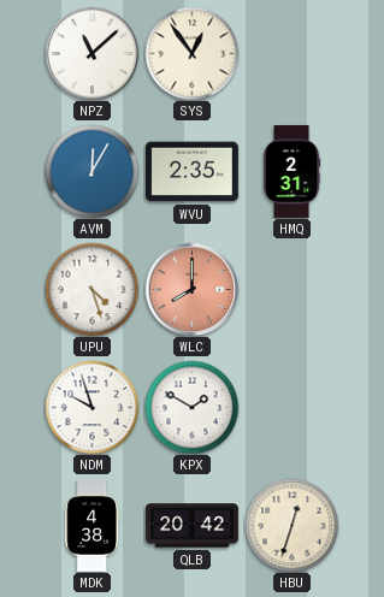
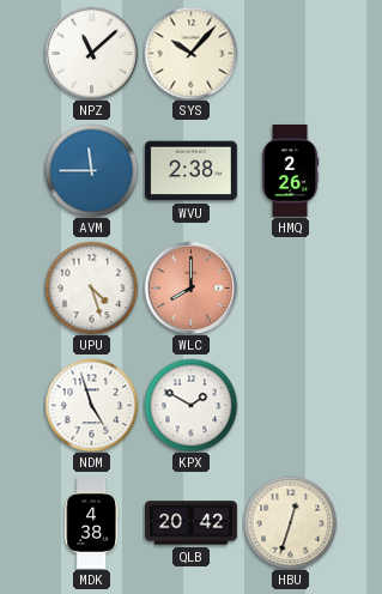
SYS: 12:54 -> 10:07 (190, 53)
AVM: 12:05 -> 11:45 (91, 170)
WVU: 2:35 -> 2:38 (190, 171)
HMQ: 2:31 -> 2:26 (290, 171)
NDM: 9:57 -> 4:57 (91, 405)
